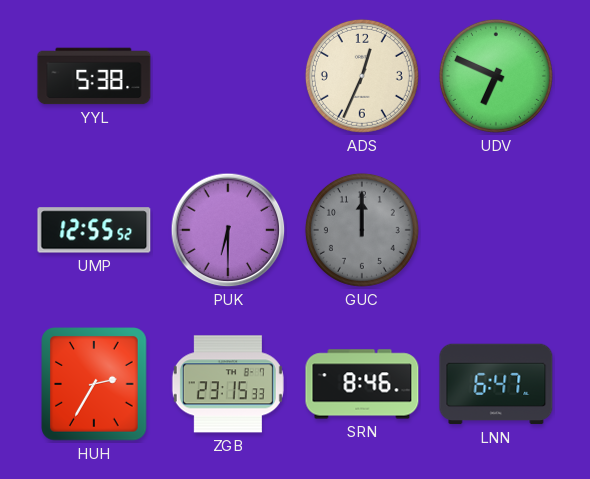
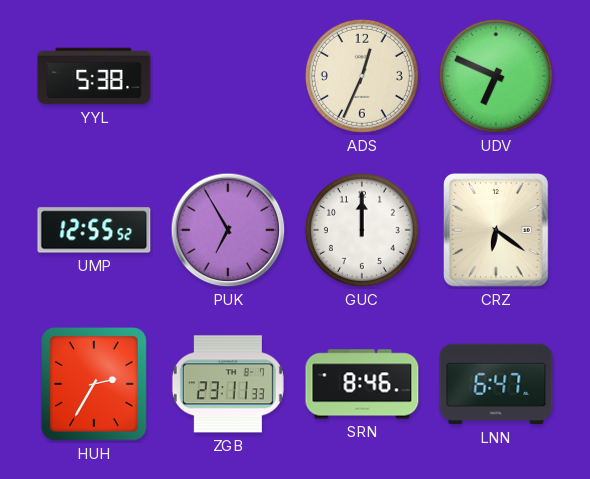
PUK: 6:30 -> 6:55 (228, 230)
GUC dial: grey -> white (362, 230)
CRZ: none -> 6:21 (497, 231)
ZGB: 23:15 -> 23:11 (228, 384)
